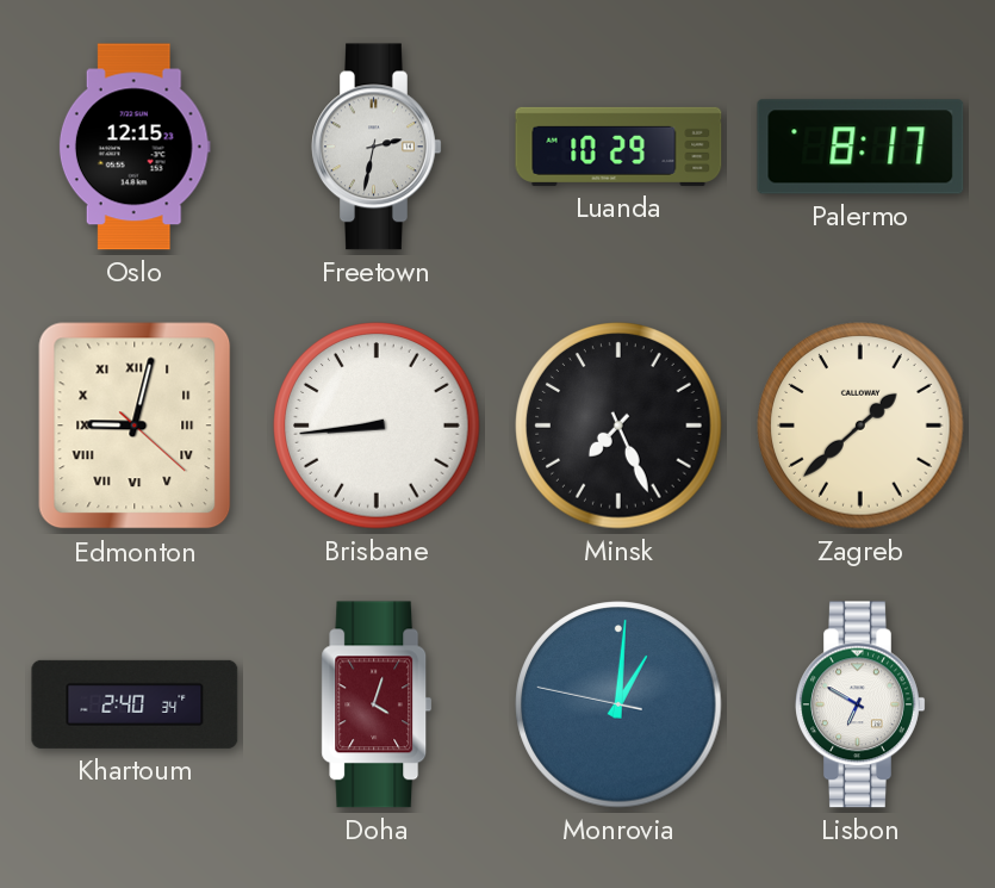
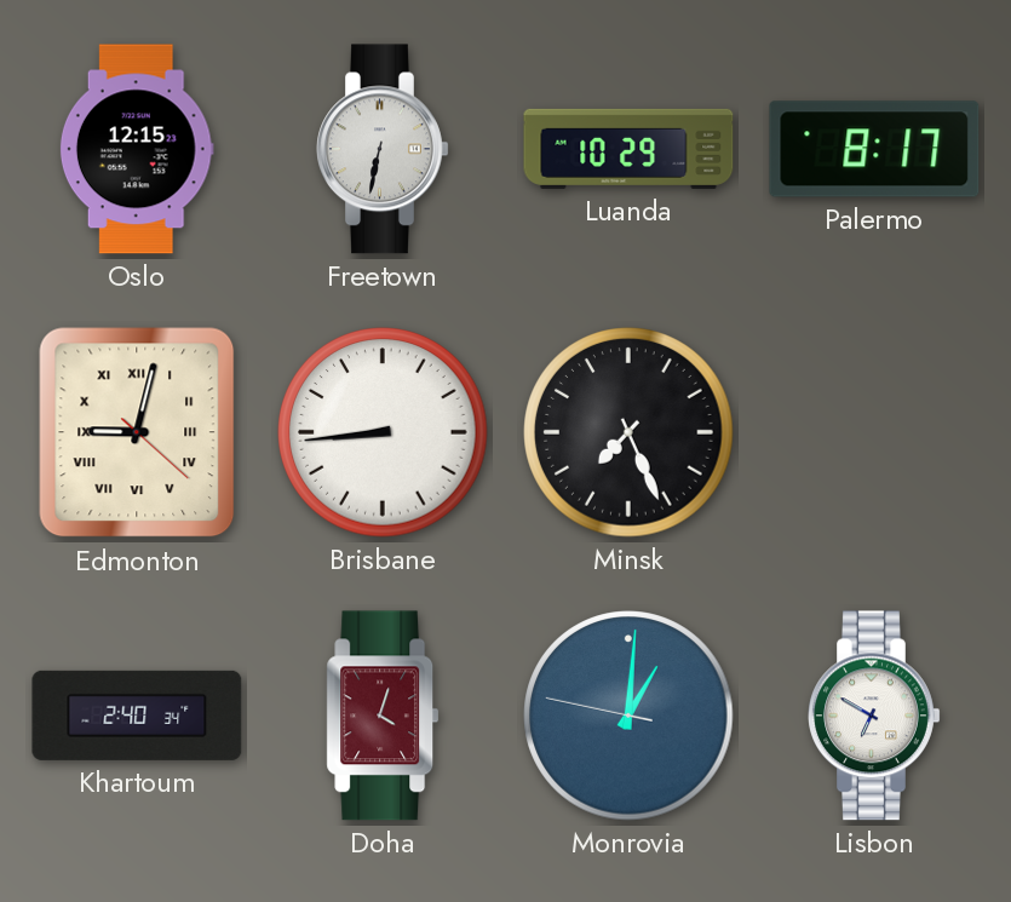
Freetown: 2:32 -> 6:32 (383, 149)
Zagreb: 1:38 -> none (860, 426)
